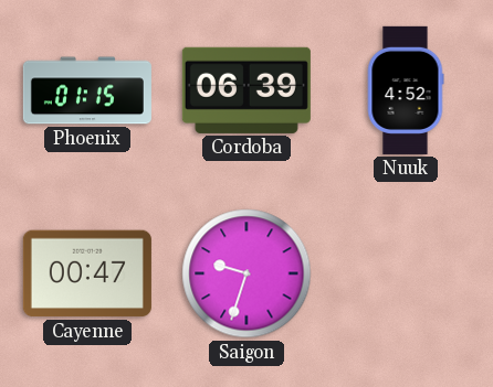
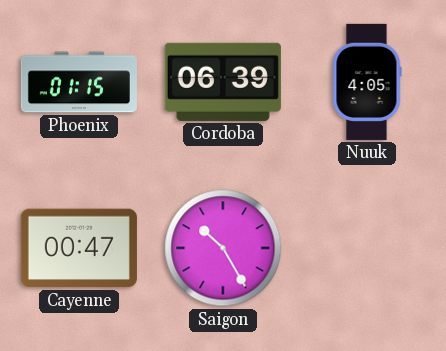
Nuuk: 4:52 -> 4:05 (367, 82)
Saigon: 9:33 -> 10:25 (223, 248)
